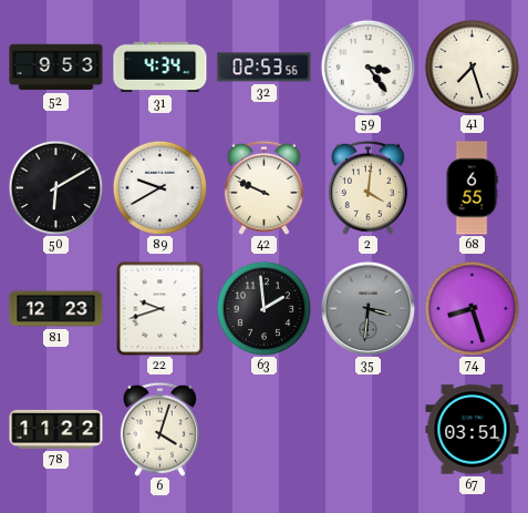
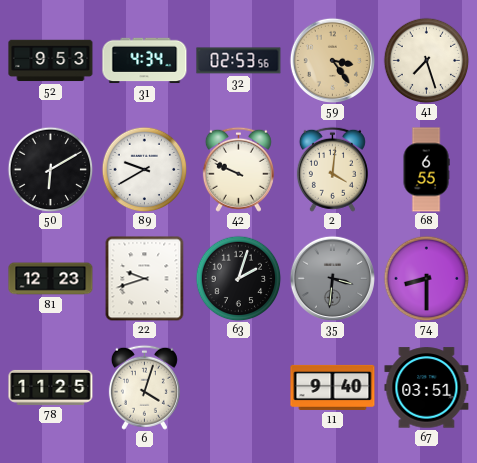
59 dial: white -> champagne (332, 60)
63: 1:59 -> 2:03 (238, 278)
74: 8:27 -> 8:30 (426, 278)
78: 11:22 -> 11:25 (51, 387)
11: none -> 9:40 (333, 387)
